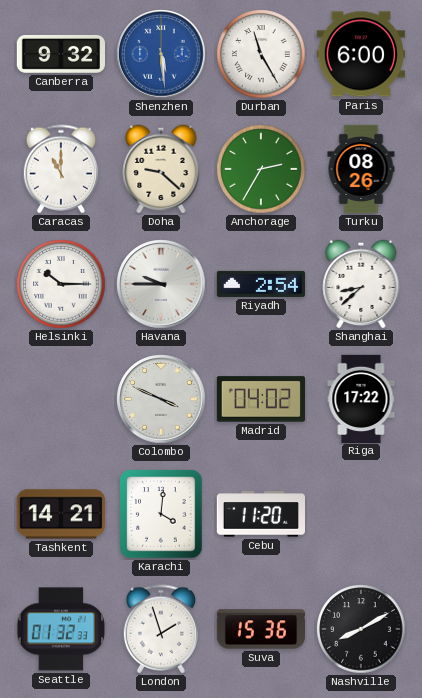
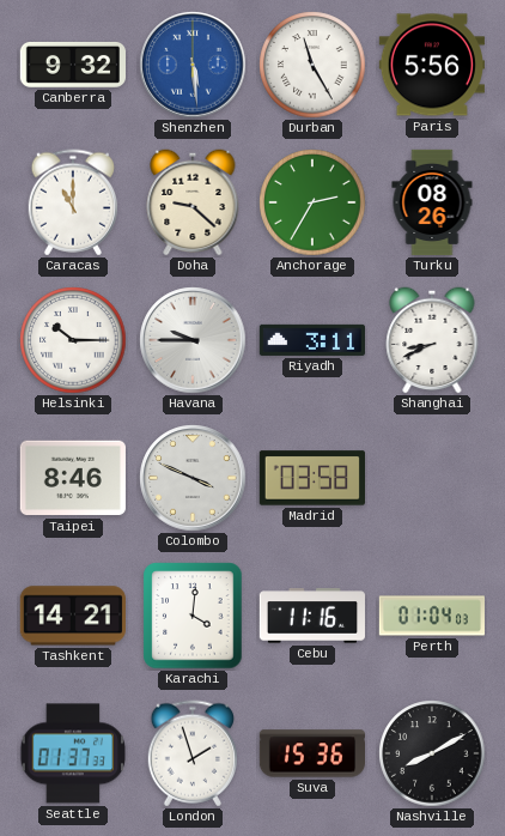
Paris: 6:00 -> 5:56 (431, 65)
Riyadh: 2:54 -> 3:11 (311, 340)
Shanghai: 8:38 -> 8:41 (432, 340)
Taipei: none -> 8:46 (73, 478)
Madrid: 04:02 -> 03:58 (311, 478)
Riga: 17:22 -> none (361, 398)
Cebu: 11:20 -> 11:16 (311, 616)
Perth: none -> 01:04 (431, 616)
Seattle: 01:32 -> 01:37 (73, 753)
